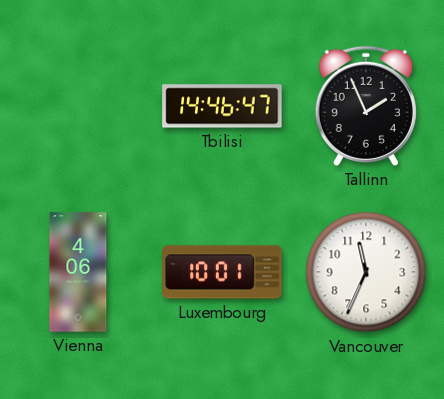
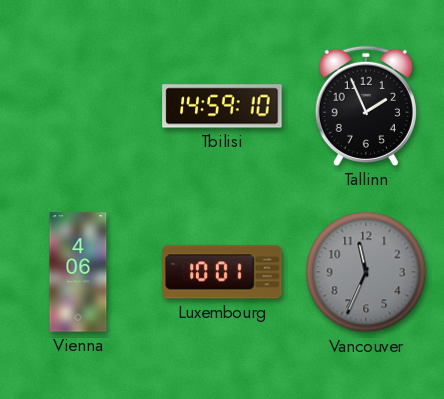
Tbilisi: 14:46 -> 14:59 (222, 106)
Vancouver dial: white -> grey (366, 272)
